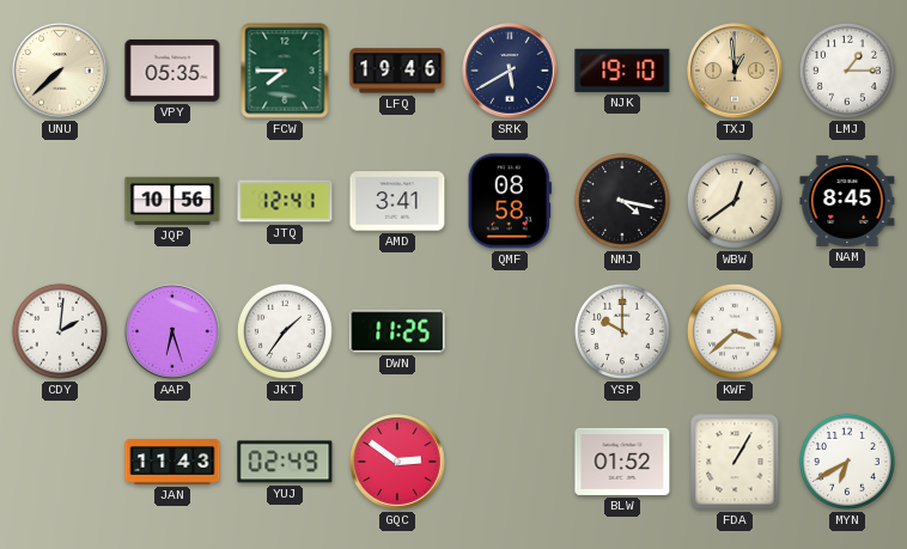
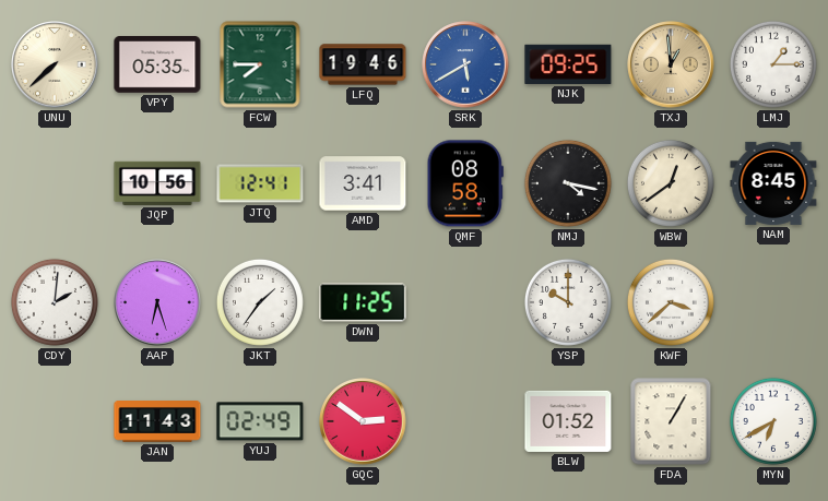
SRK dial: navy -> blue (465, 64)
NJK: 19:10 -> 09:25 (568, 64)
